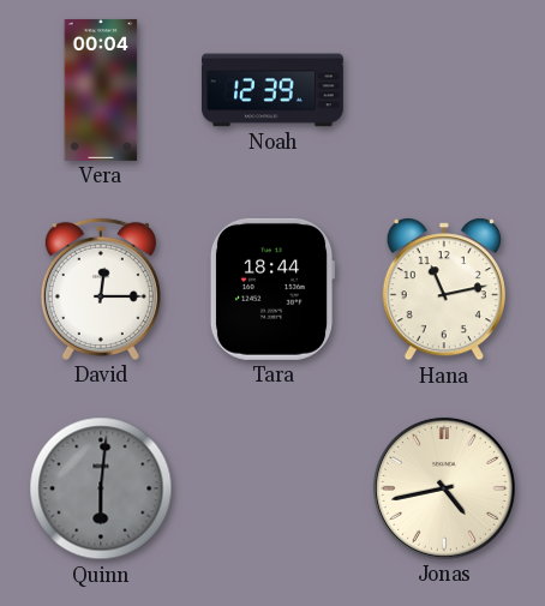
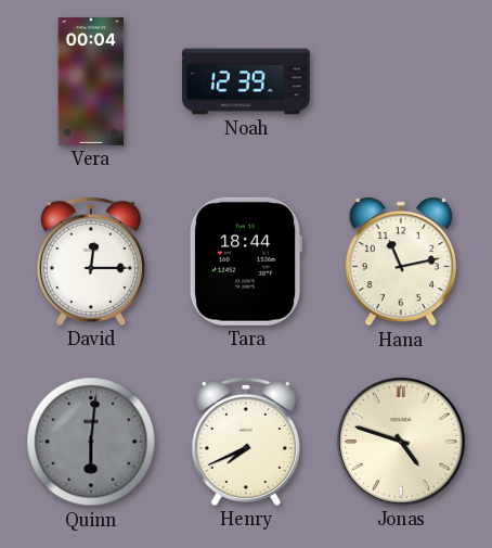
Henry: none -> 7:41 (246, 442)
Jonas: 4:43 -> 4:48 (401, 442)
